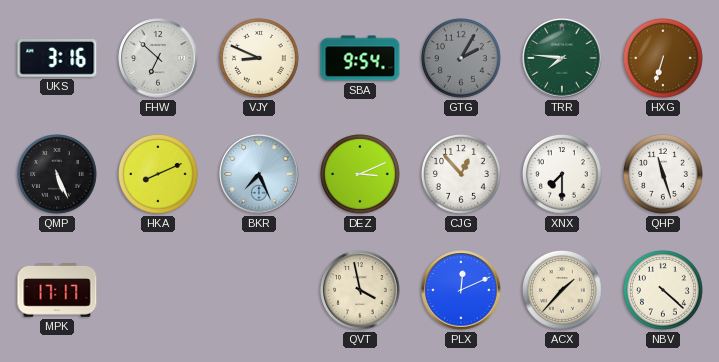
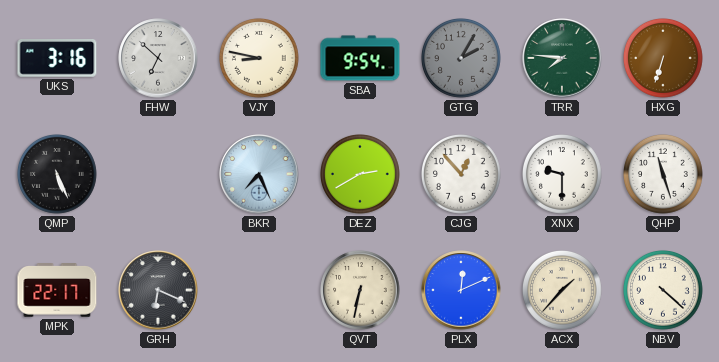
VJY: 8:49 -> 8:47 (260, 59)
HKA: 8:11 -> none (159, 175)
DEZ: 3:11 -> 2:40 (361, 175)
XNX: 7:30 -> 9:30 (563, 175)
MPK: 17:17 -> 22:17 (57, 290)
GRH: none -> 6:19 (158, 290)
QVT: 3:58 -> 6:32 (360, 290)
